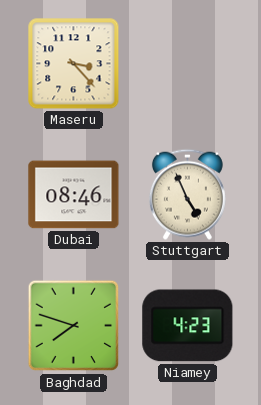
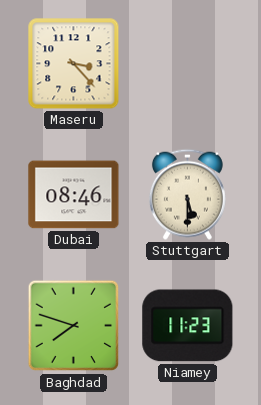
Stuttgart: 4:56 -> 5:30 (187, 194)
Niamey: 4:23 -> 11:23 (188, 326)
